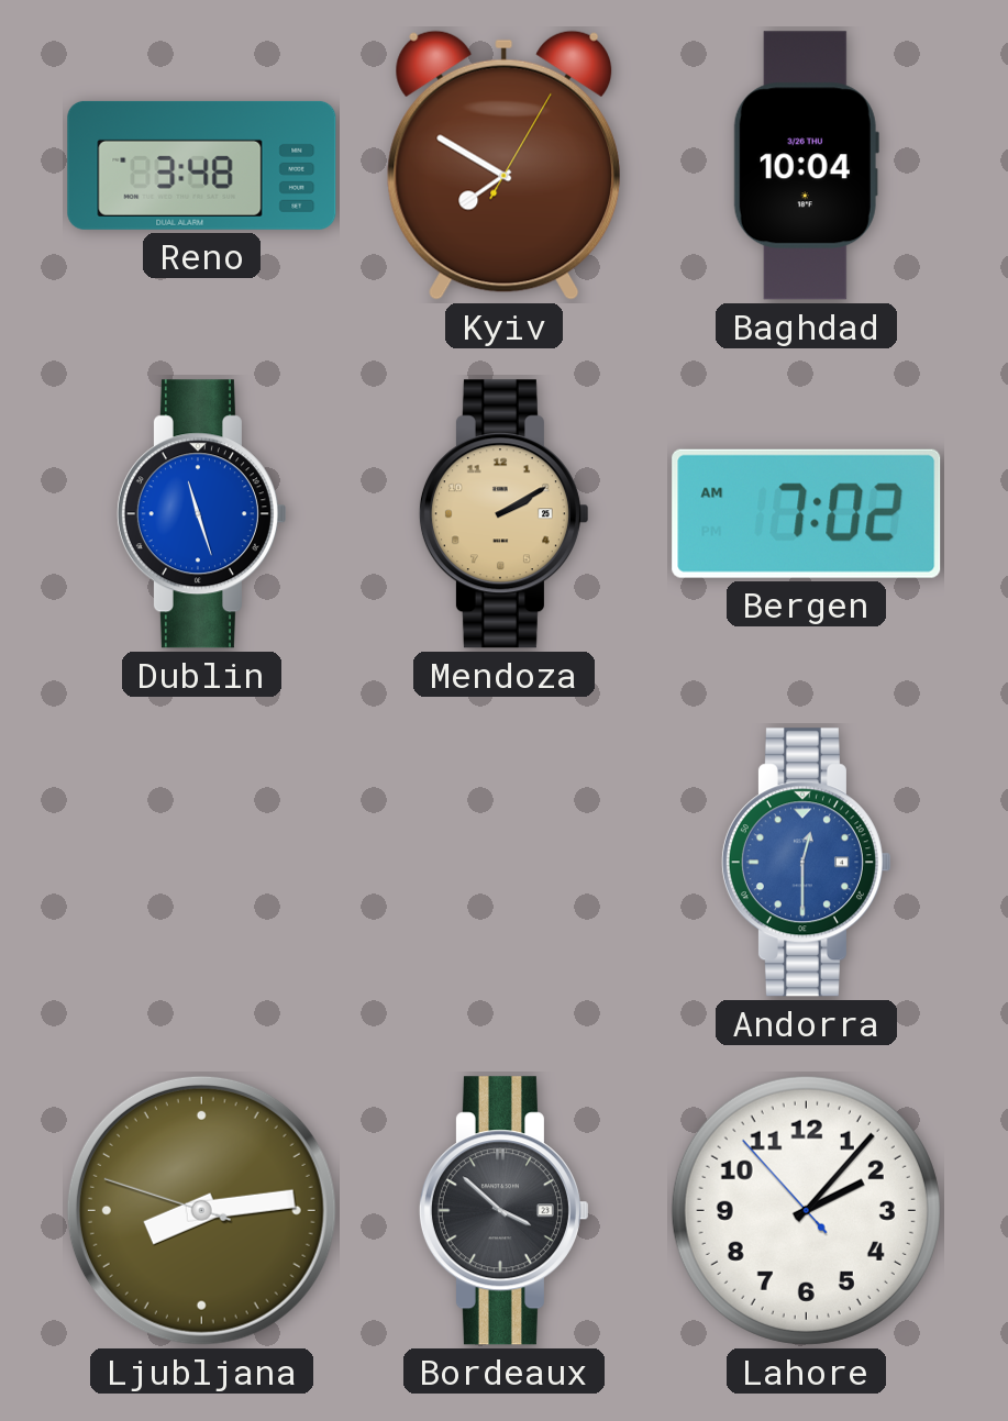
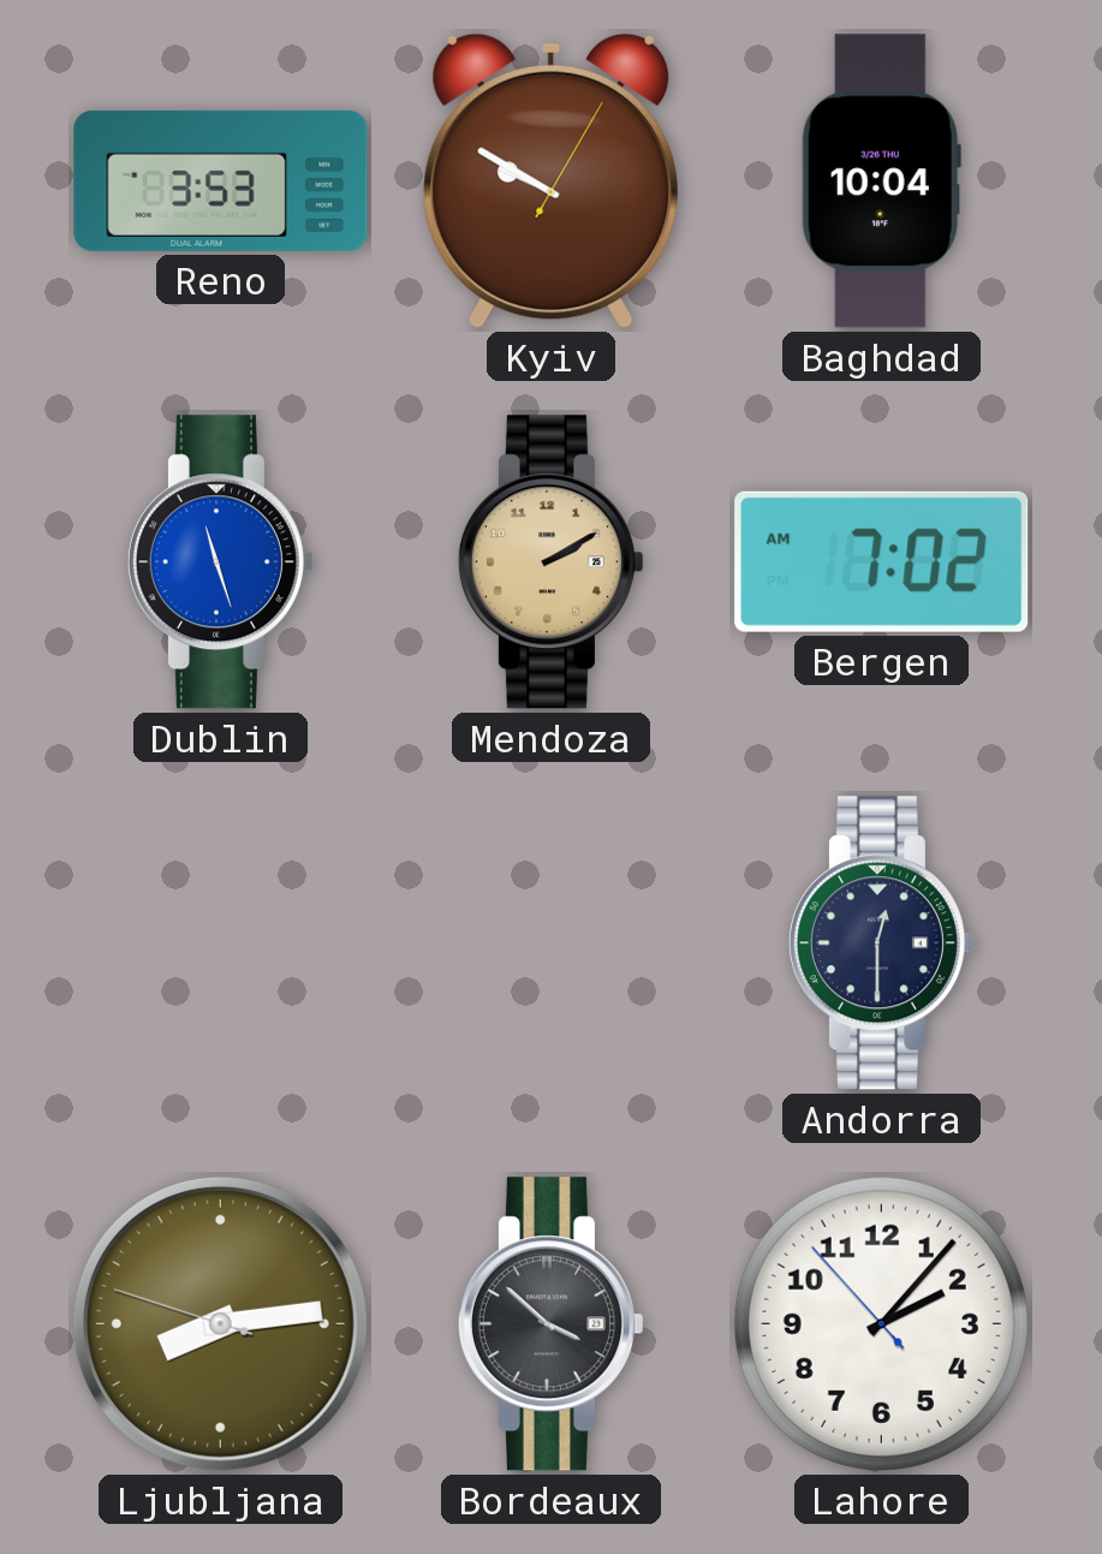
Reno: 3:48 -> 3:53 (221, 180)
Kyiv: 7:50 -> 9:50 (552, 180)
Andorra dial: blue -> navy (881, 943)
